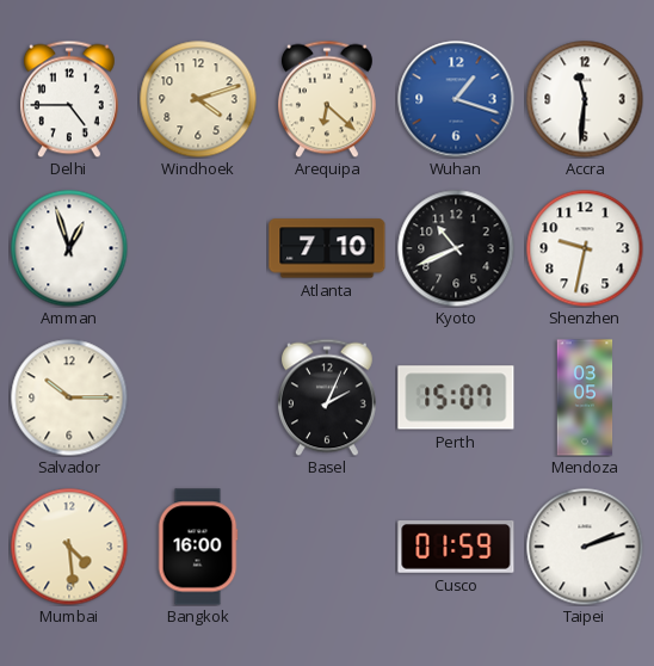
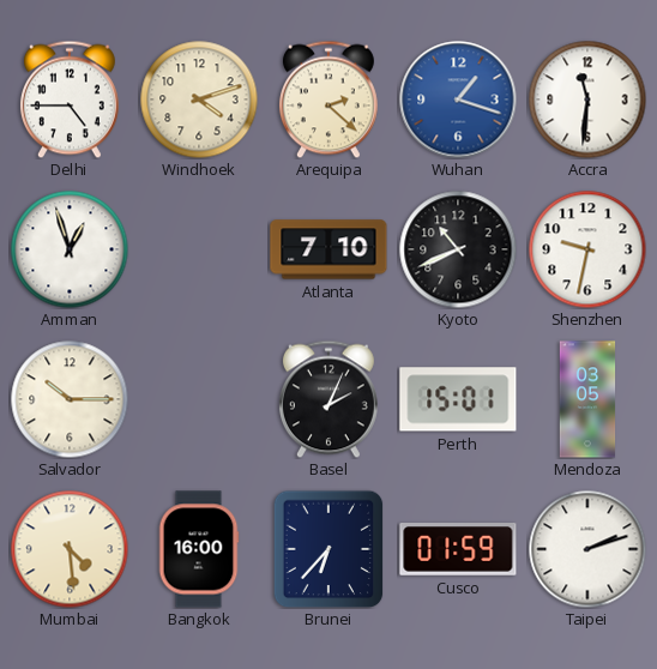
Arequipa: 6:22 -> 2:22 (328, 100)
Perth: 15:07 -> 15:01 (458, 399)
Brunei: none -> 6:37 (328, 549)
